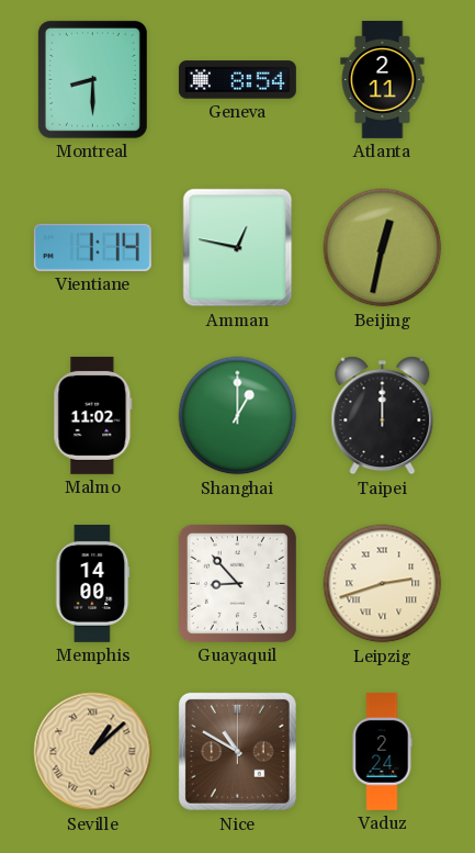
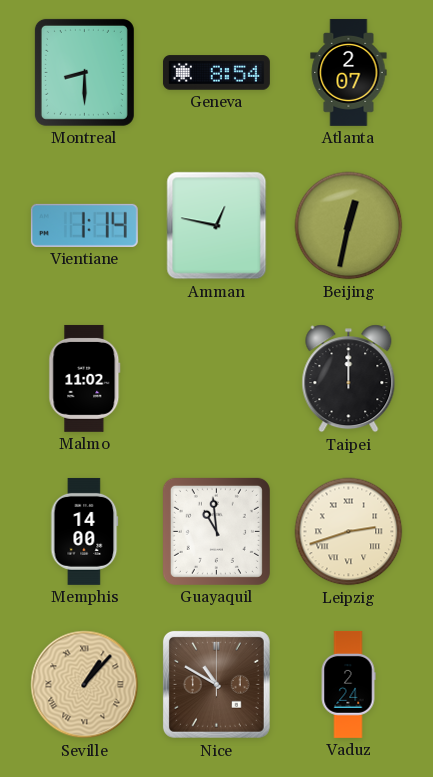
Atlanta: 2:11 -> 2:07 (349, 72)
Shanghai: 1:00 -> none (238, 416)
Guayaquil: 8:53 -> 10:59 (216, 531)
Seville: 1:08 -> 1:07 (85, 685)
